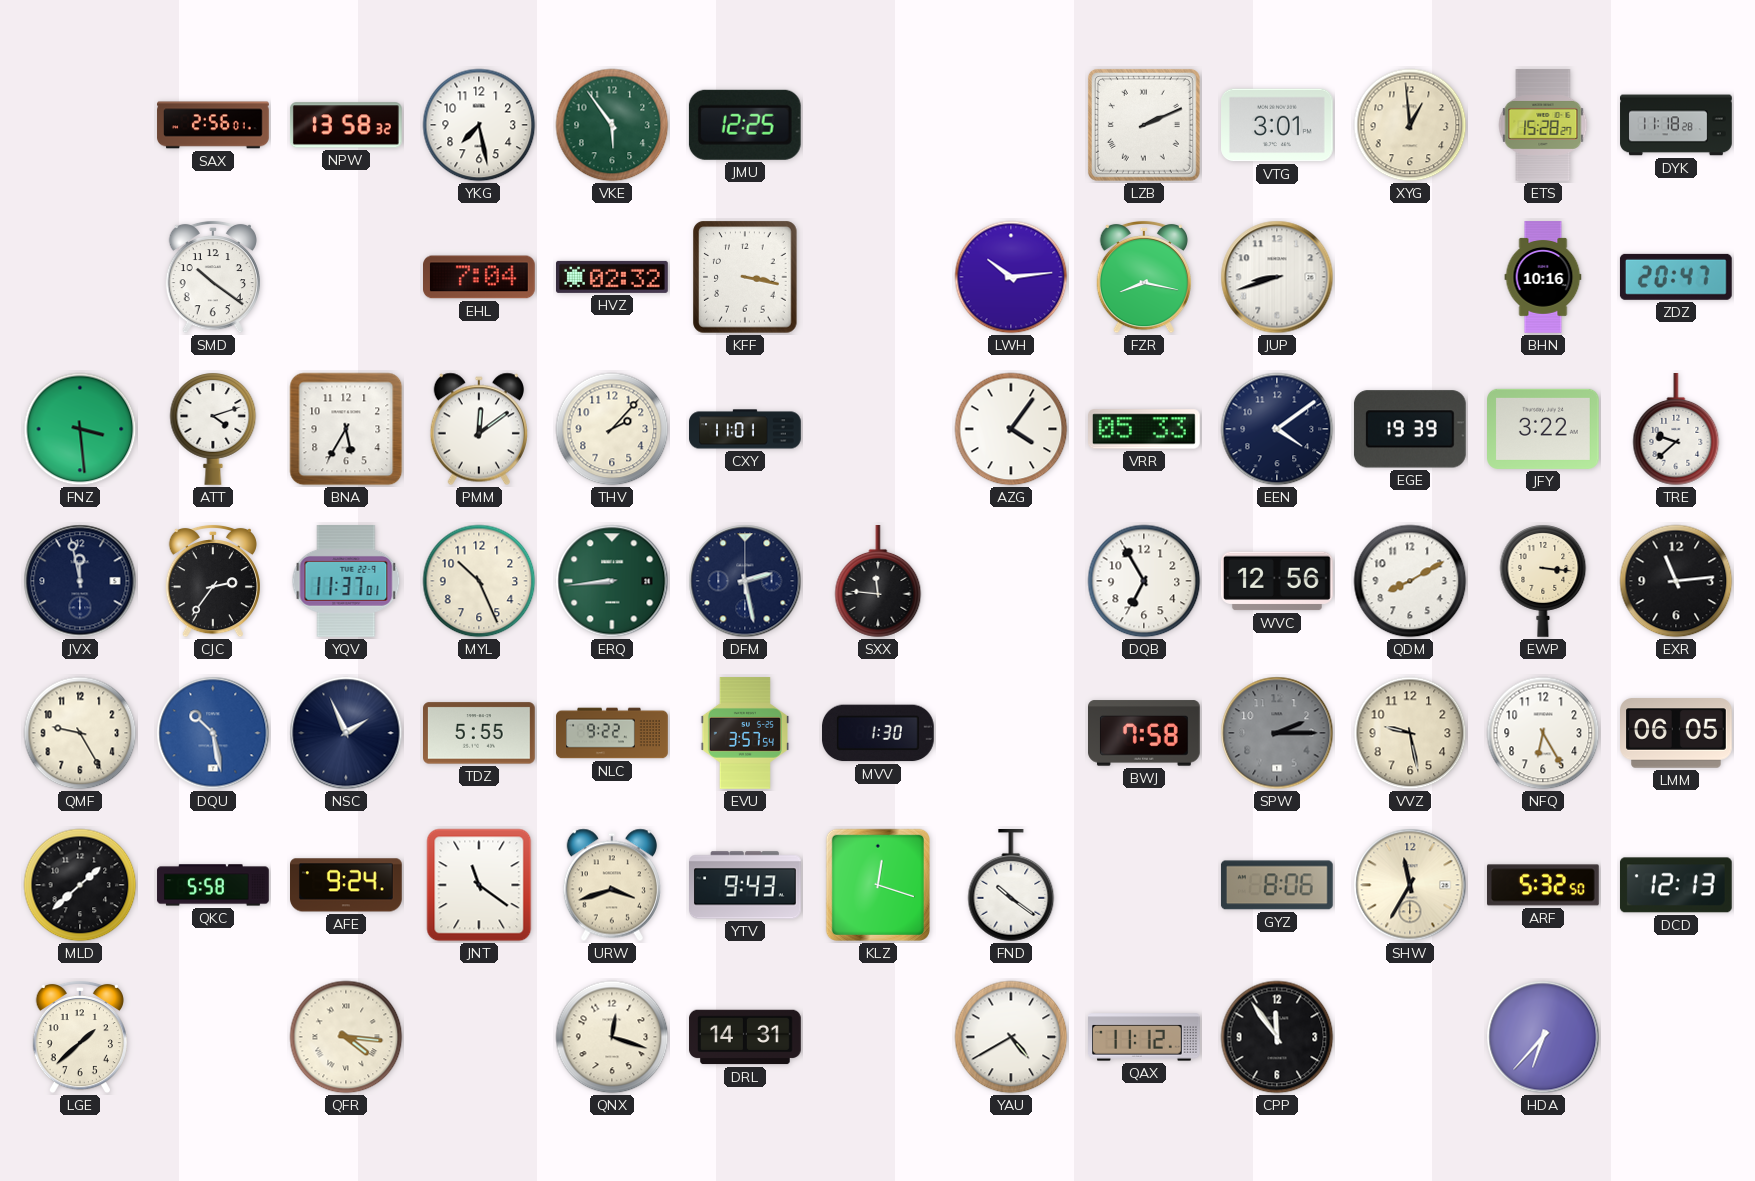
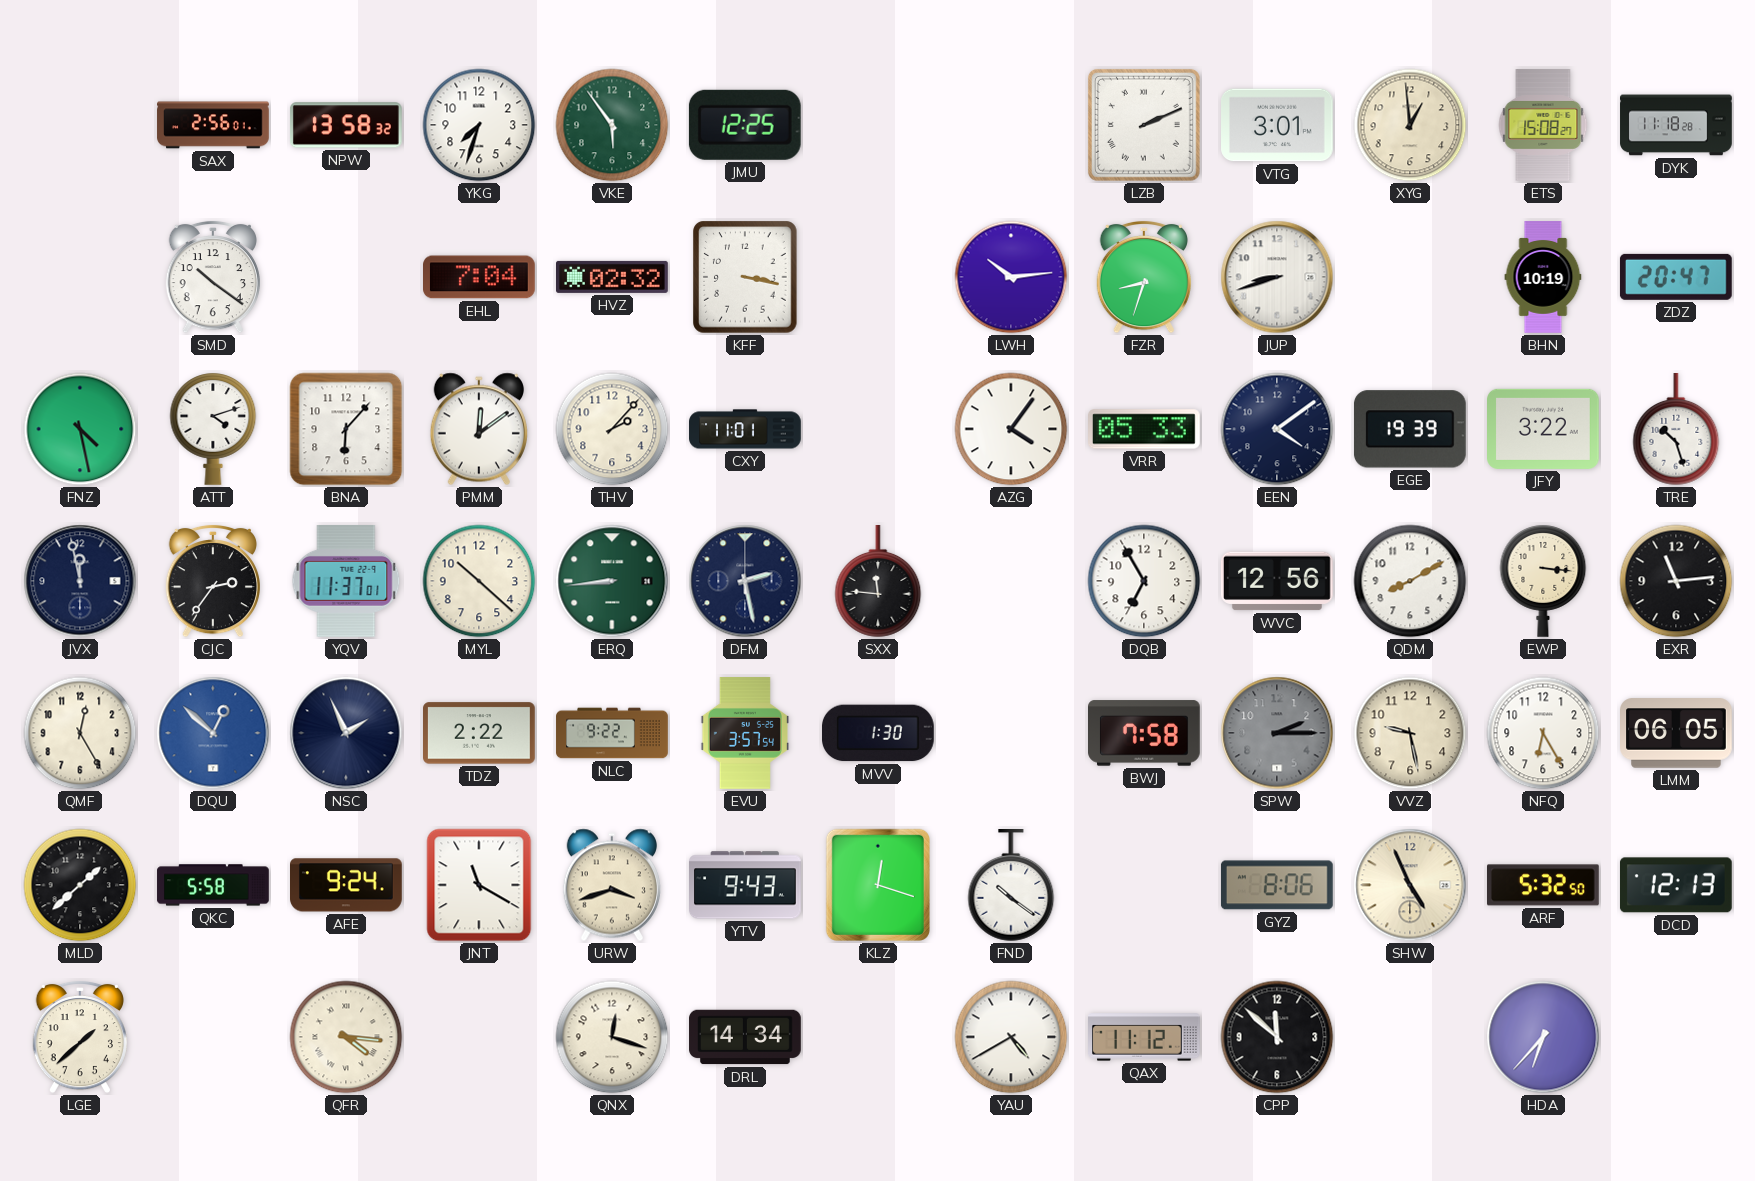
YKG: 7:28 -> 7:33 (479, 125)
ETS: 15:28 -> 15:08 (1543, 125)
FZR: 8:17 -> 8:33 (1144, 277)
BHN: 10:16 -> 10:19 (1543, 277)
FNZ: 3:29 -> 4:28 (80, 429)
BNA: 5:35 -> 6:07 (346, 429)
TRE: 9:38 -> 10:27 (1676, 430)
MYL: 10:26 -> 10:22 (479, 581)
QMF: 9:25 -> 12:25 (80, 733)
DQU: 10:28 -> 12:52 (213, 733)
TDZ: 5:55 -> 2:22 (480, 733)
JNT: 11:21 -> 11:20 (479, 885)
SHW: 11:35 -> 4:56 (1410, 885)
DRL: 14:31 -> 14:34 (745, 1037)
CPP: 11:54 -> 11:52 (1277, 1037)
